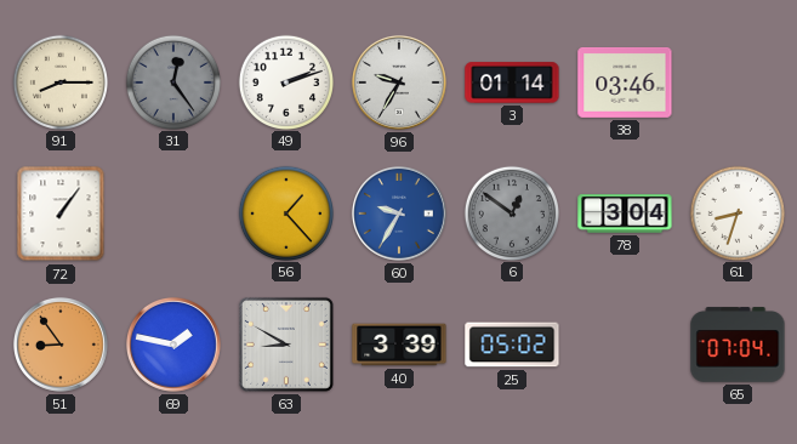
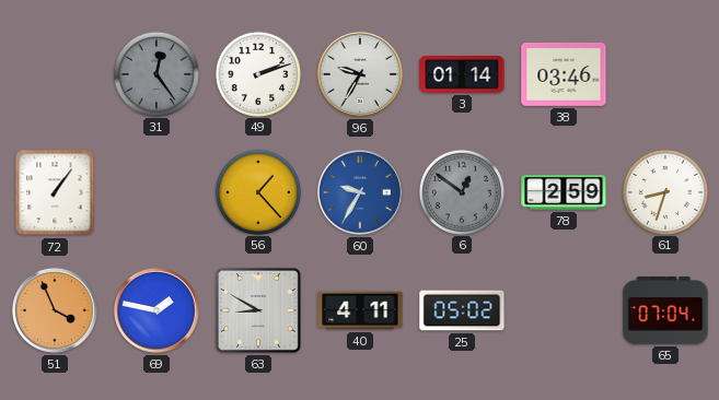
91: 8:15 -> none (59, 81)
78: 3:04 -> 2:59 (564, 192)
51: 8:54 -> 3:56 (55, 310)
40: 3:39 -> 4:11 (360, 310)
